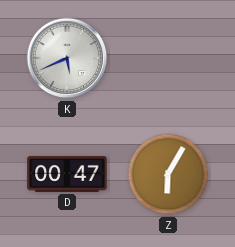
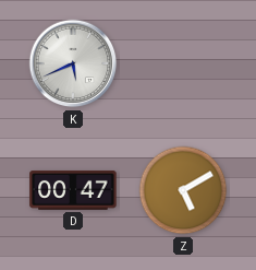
Z: 6:05 -> 5:10 (183, 190)
